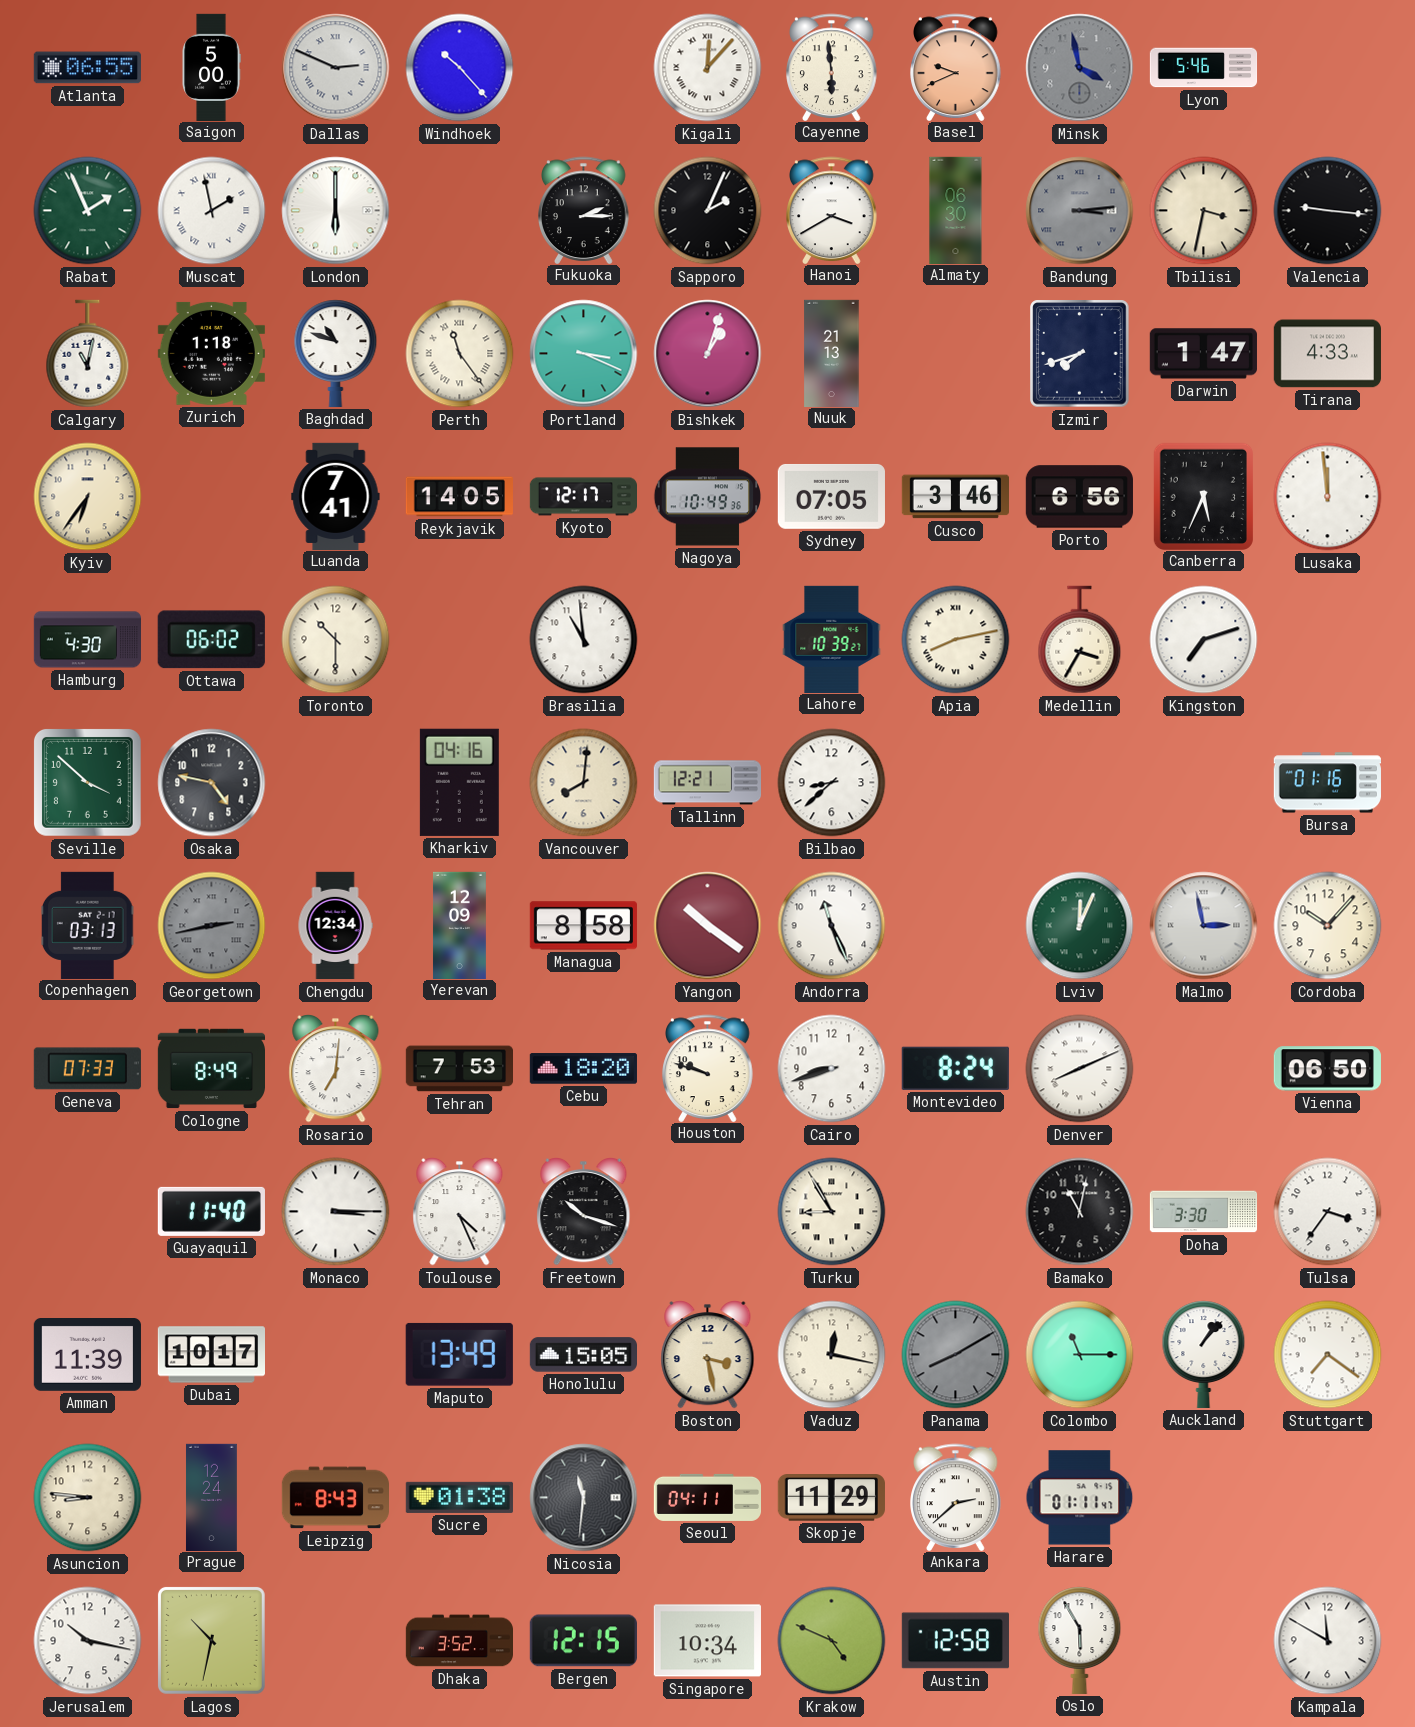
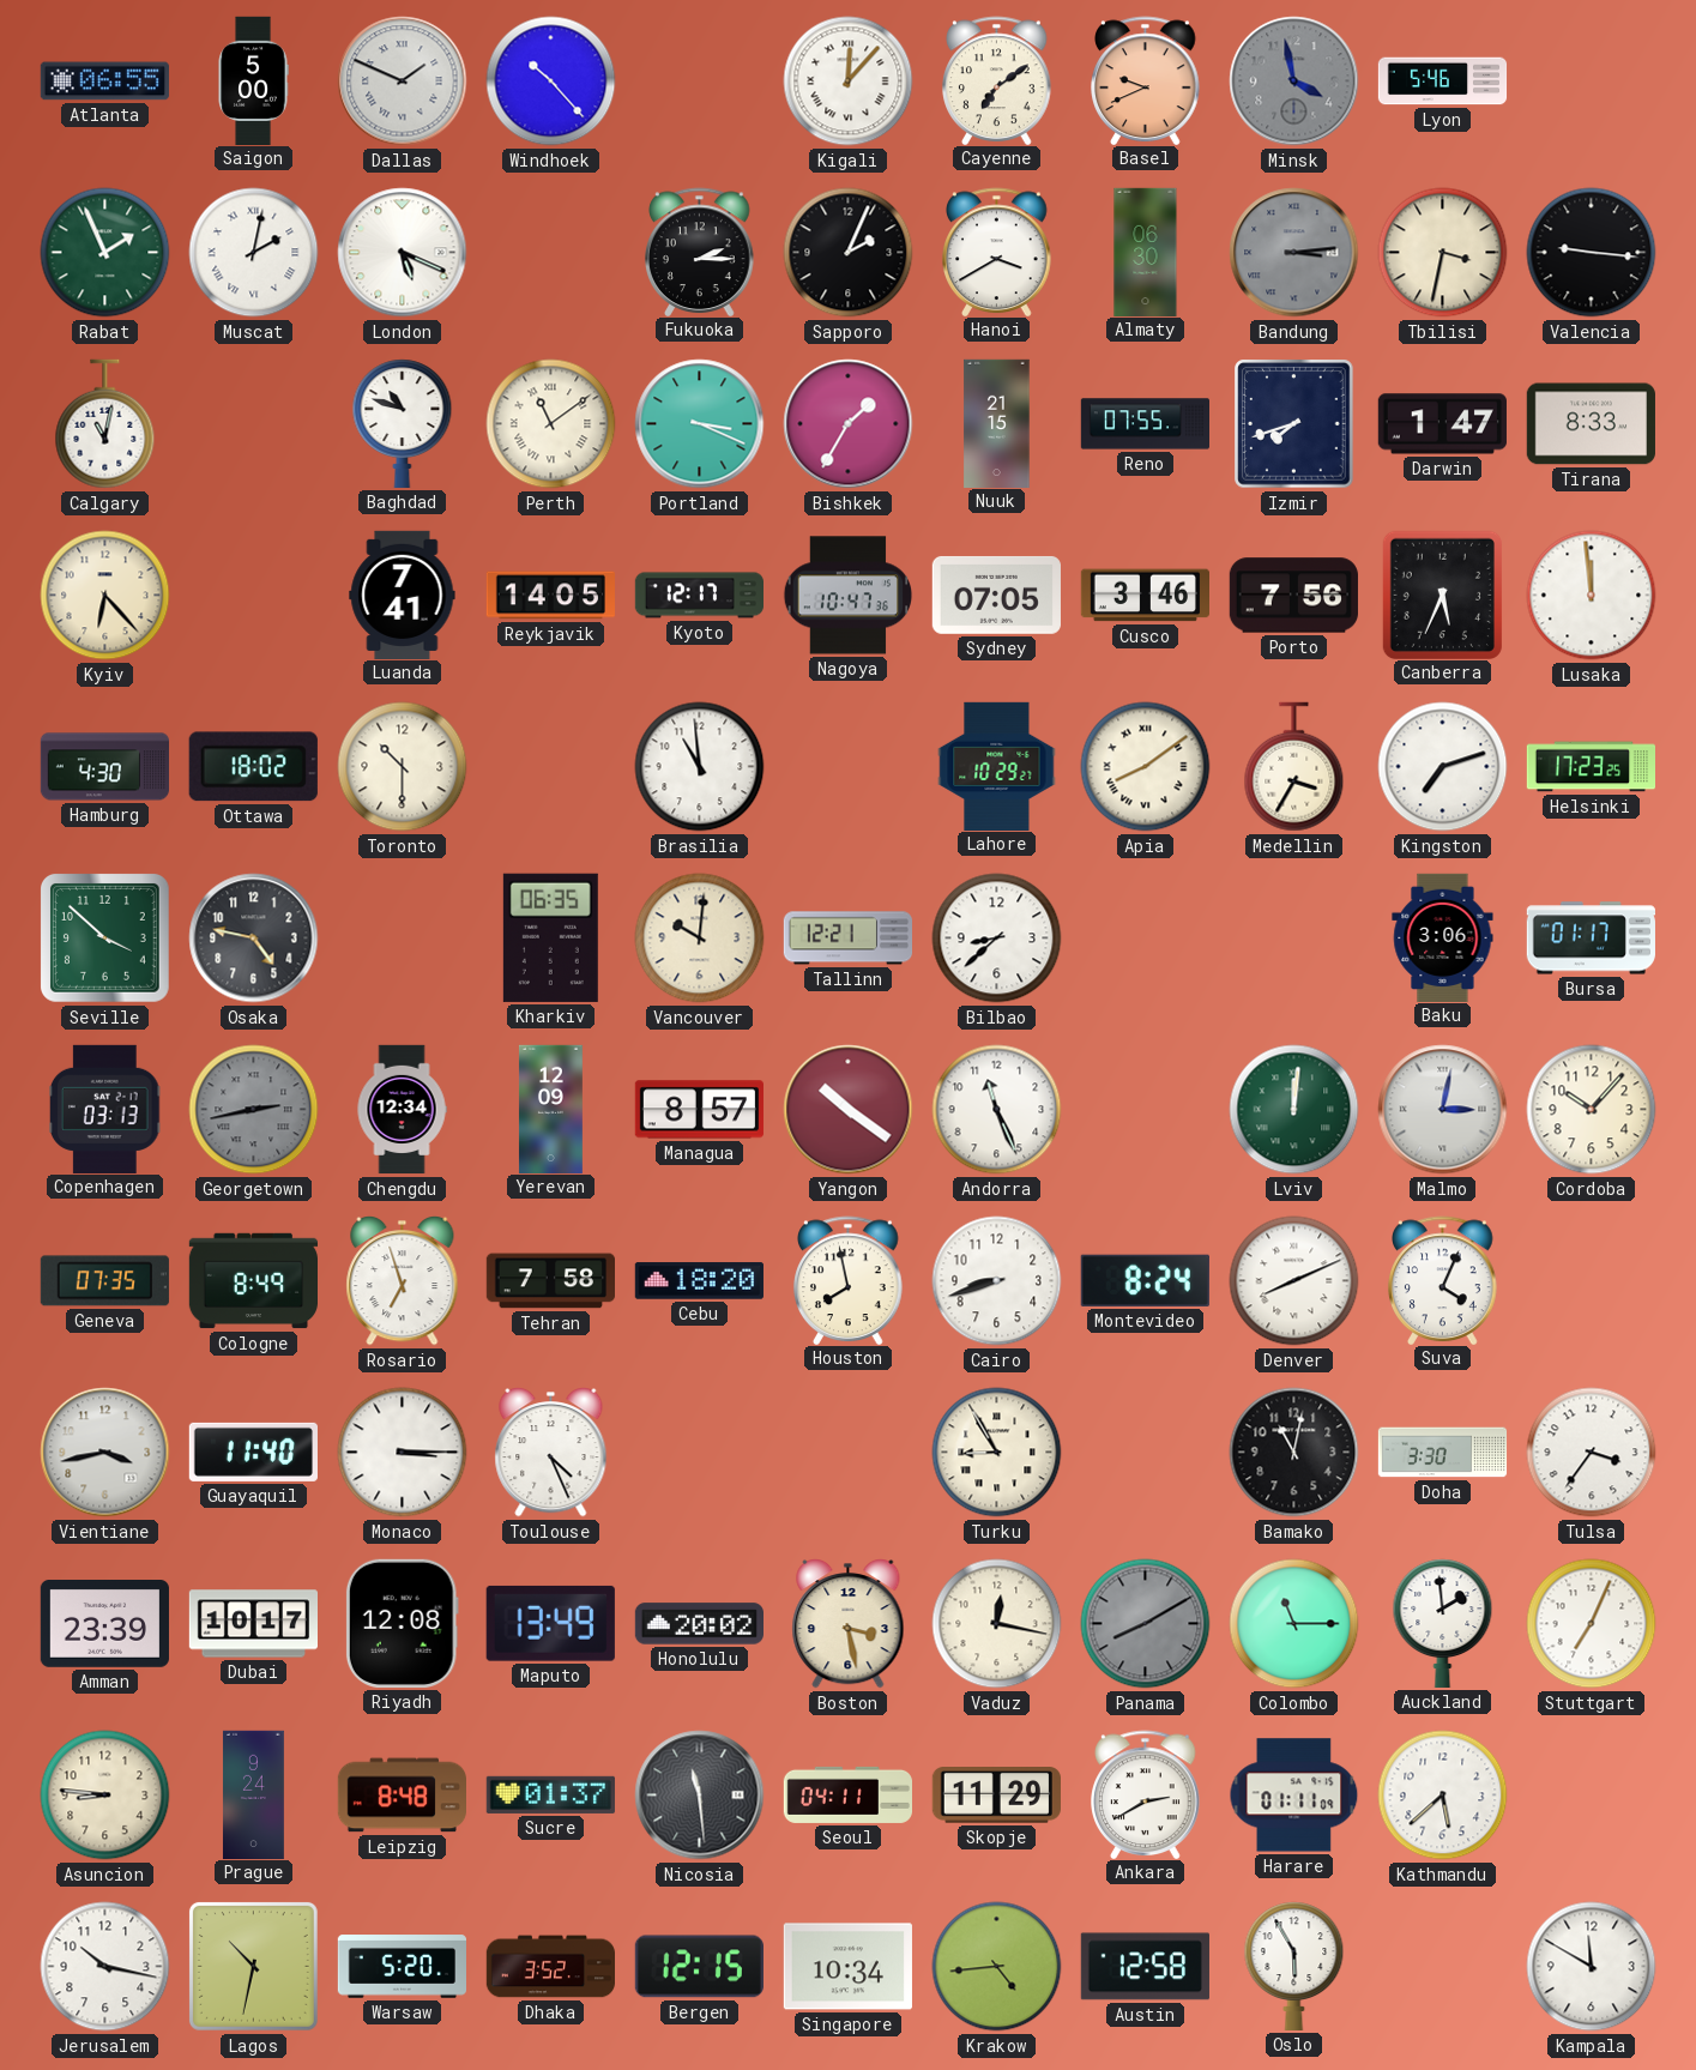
Dallas: 2:49 -> 1:49 (403, 82)
Cayenne: 5:59 -> 7:09 (997, 80)
Muscat: 1:58 -> 2:02 (254, 253)
London: 6:00 -> 5:19 (403, 253)
Zurich: 1:18 -> none (211, 353)
Perth: 11:24 -> 11:09 (551, 424)
Bishkek: 1:03 -> 1:35 (849, 424)
Nuuk: 21:13 -> 21:15 (997, 423)
Reno: none -> 07:55 (1146, 424)
Tirana: 4:33 -> 8:33 (1591, 424)
Kyiv: 6:36 -> 6:23 (105, 596)
Nagoya: 10:49 -> 10:47 (849, 596)
Porto: 6:56 -> 7:56 (1293, 596)
Ottawa: 06:02 -> 18:02 (253, 767)
Lahore: 10:39 -> 10:29 (997, 766)
Apia: 8:13 -> 8:09 (1146, 767)
Helsinki: none -> 17:23 (1591, 767)
Kharkiv: 04:16 -> 06:35 (550, 937)
Vancouver: 8:01 -> 10:01 (700, 939)
Baku: none -> 3:06 (1443, 937)
Bursa: 01:16 -> 01:17 (1591, 939)
Managua: 8:58 -> 8:57 (699, 1110)
Lviv: 12:04 -> 12:01 (1294, 1110)
Malmo: 2:58 -> 3:02 (1443, 1110)
Geneva: 07:33 -> 07:35 (104, 1281)
Rosario: 7:01 -> 6:57 (403, 1280)
Tehran: 7:53 -> 7:58 (550, 1281)
Houston: 9:48 -> 7:58 (849, 1280)
Suva: none -> 4:04 (1443, 1280)
Vienna: 06:50 -> none (1327, 1069)
Vientiane: none -> 3:43 (105, 1453)
Freetown: 10:18 -> none (584, 1211)
Amman: 11:39 -> 23:39 (104, 1624)
Riyadh: none -> 12:08 (402, 1623)
Honolulu: 15:05 -> 20:02 (699, 1624)
Auckland: 1:07 -> 1:59 (1443, 1623)
Stuttgart: 7:21 -> 7:04 (1592, 1624)
Prague: 12:24 -> 9:24 (253, 1794)
Leipzig: 8:43 -> 8:48 (402, 1796)
Sucre: 01:38 -> 01:37 (550, 1794)
Nicosia: 11:31 -> 11:29 (700, 1796)
Ankara: 2:38 -> 2:40 (1146, 1794)
Harare: 01:11:47 -> 01:11:09 (1294, 1796)
Kathmandu: none -> 5:38 (1443, 1796)
Warsaw: none -> 5:20 (402, 1967)
Krakow: 4:49 -> 4:44 (997, 1967)
